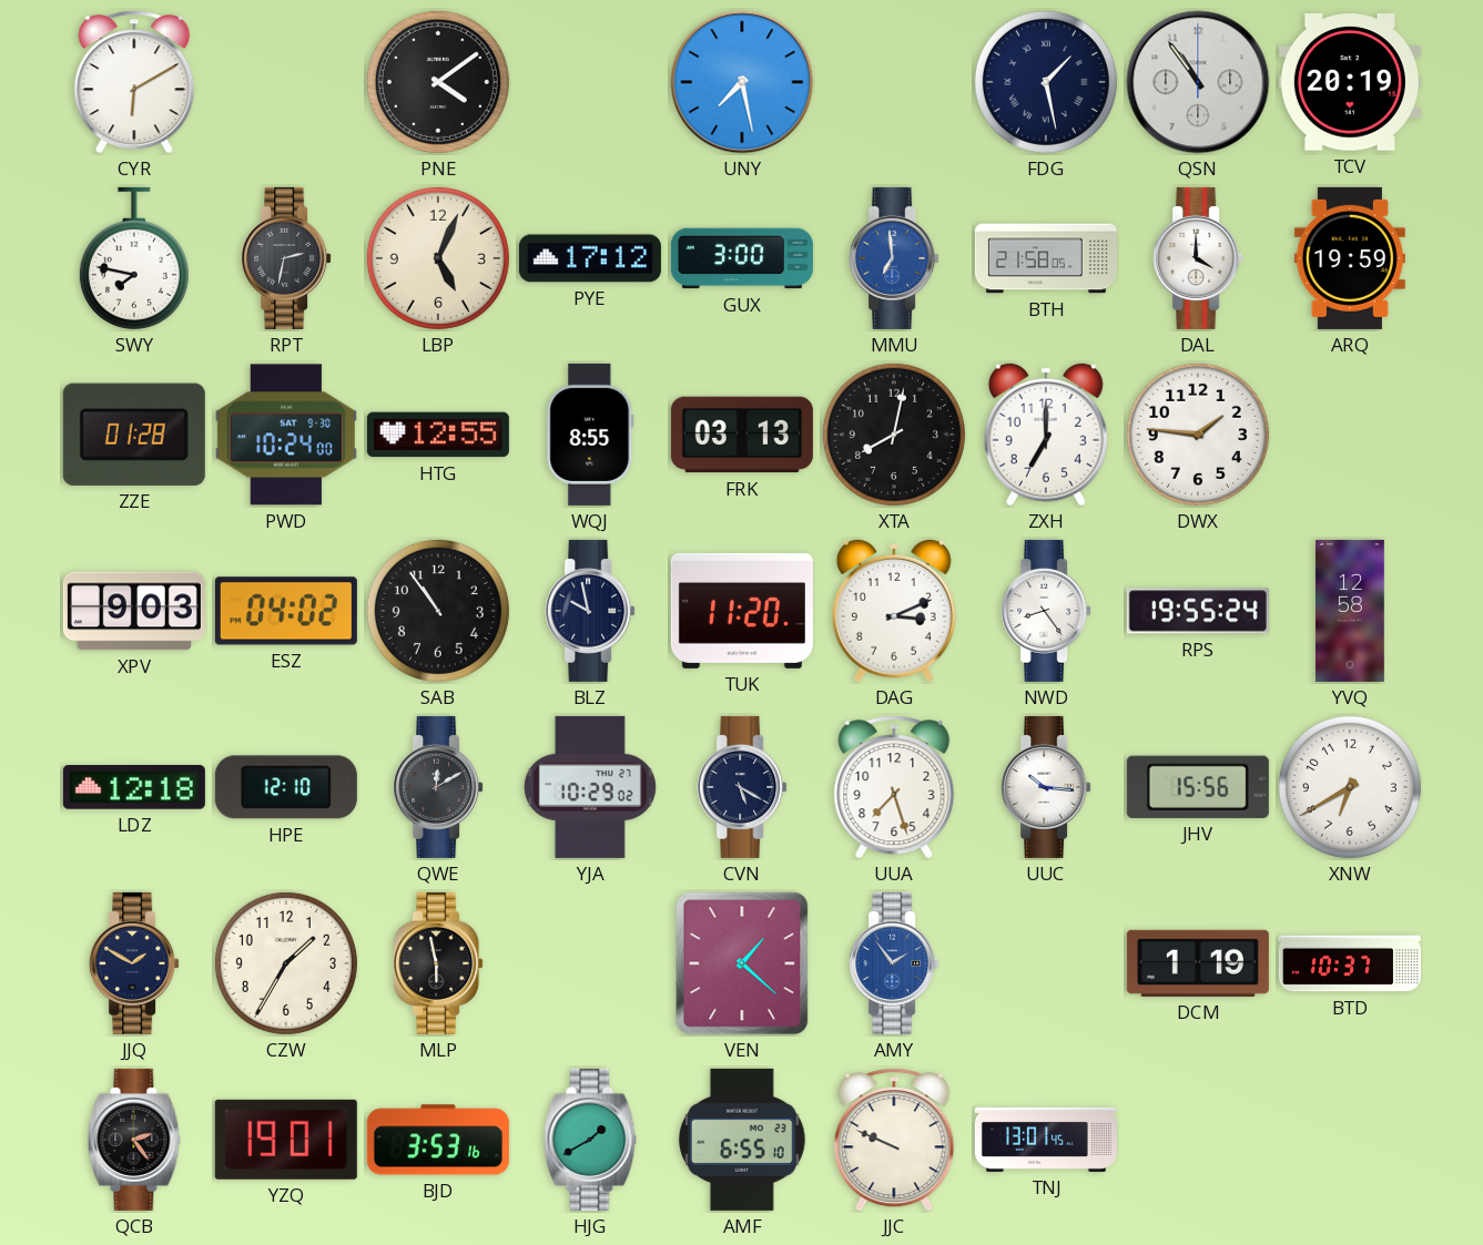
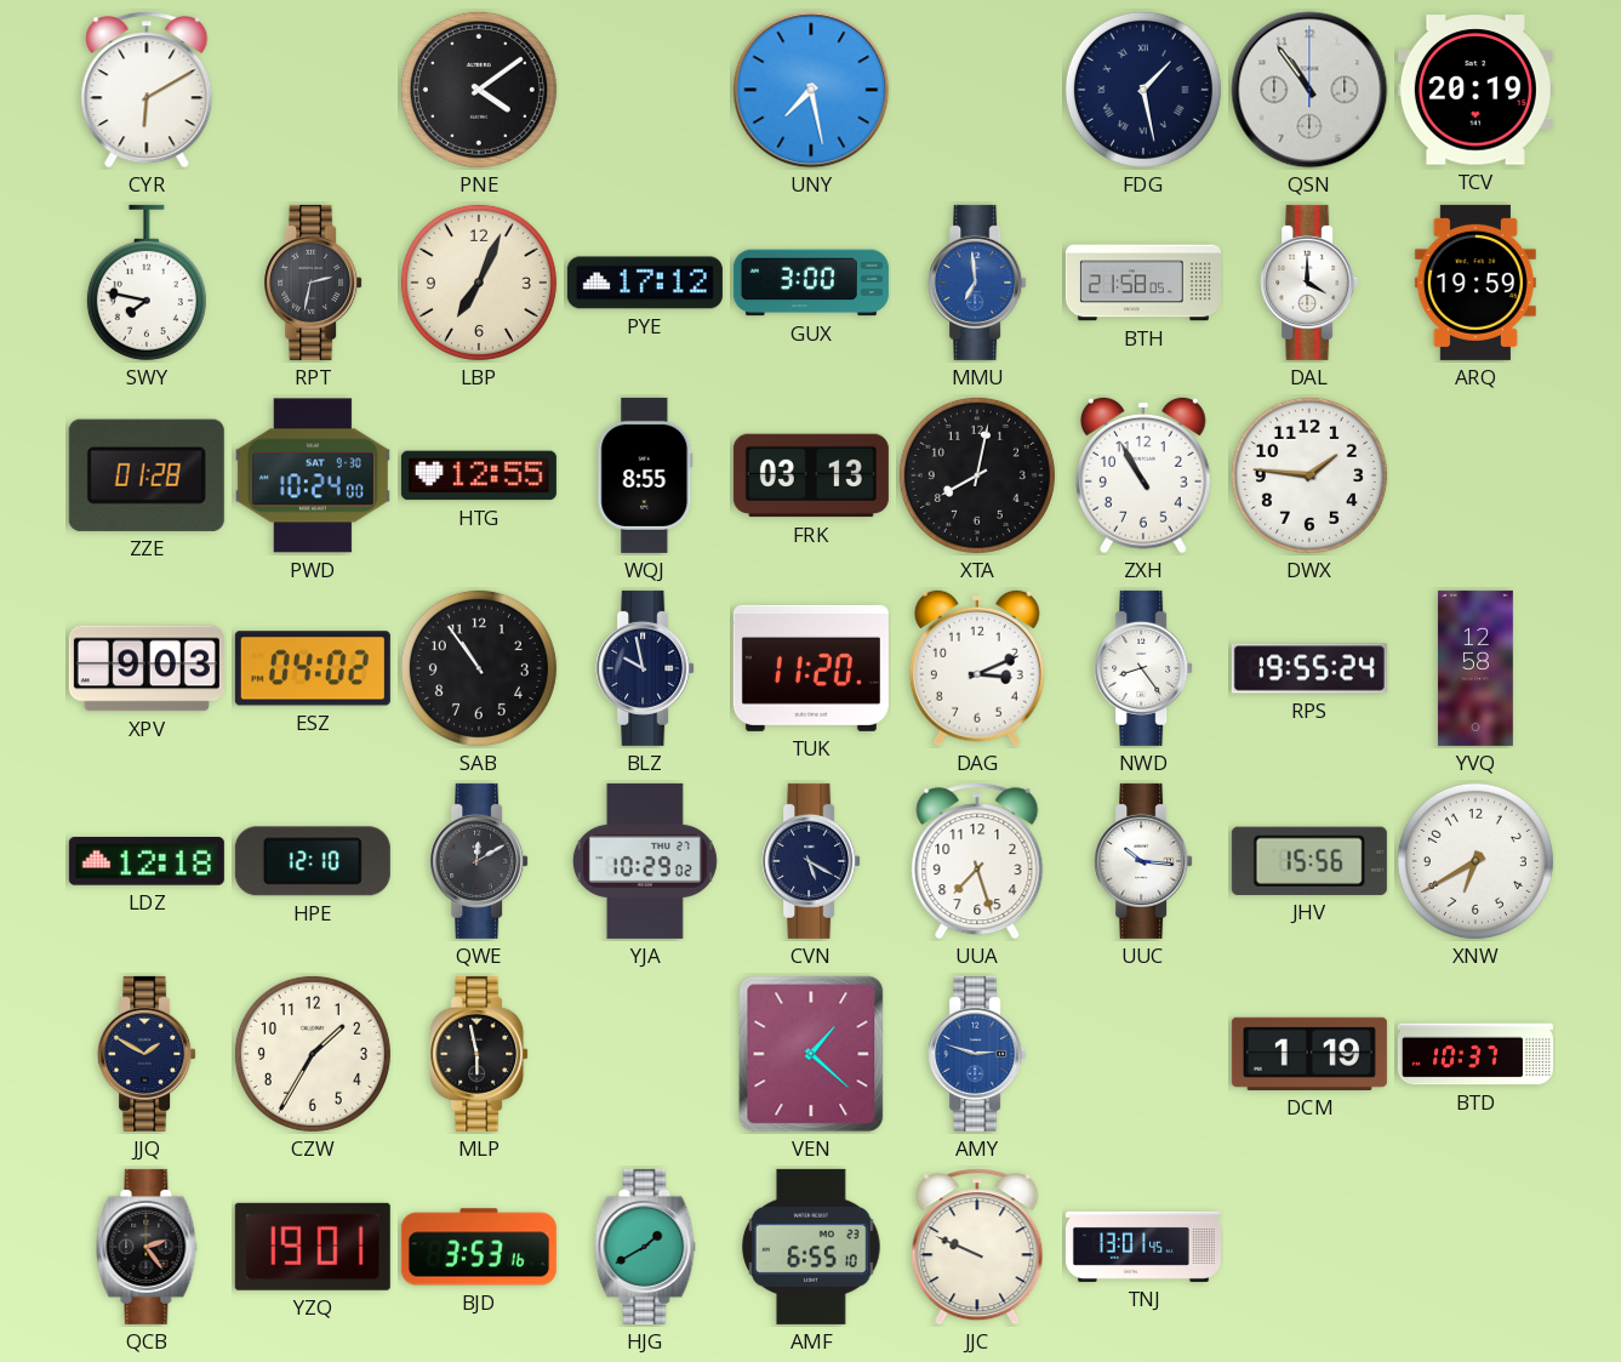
LBP: 5:04 -> 7:04 (479, 283)
ZXH: 7:00 -> 10:55 (1143, 475)
AMY: 1:54 -> 2:48 (977, 1054)
